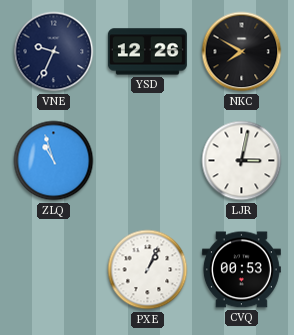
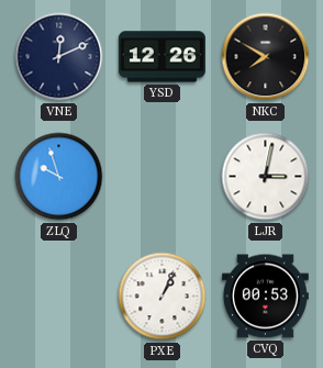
VNE: 9:34 -> 12:11 (59, 57)
ZLQ: 10:57 -> 9:57 (59, 177)
